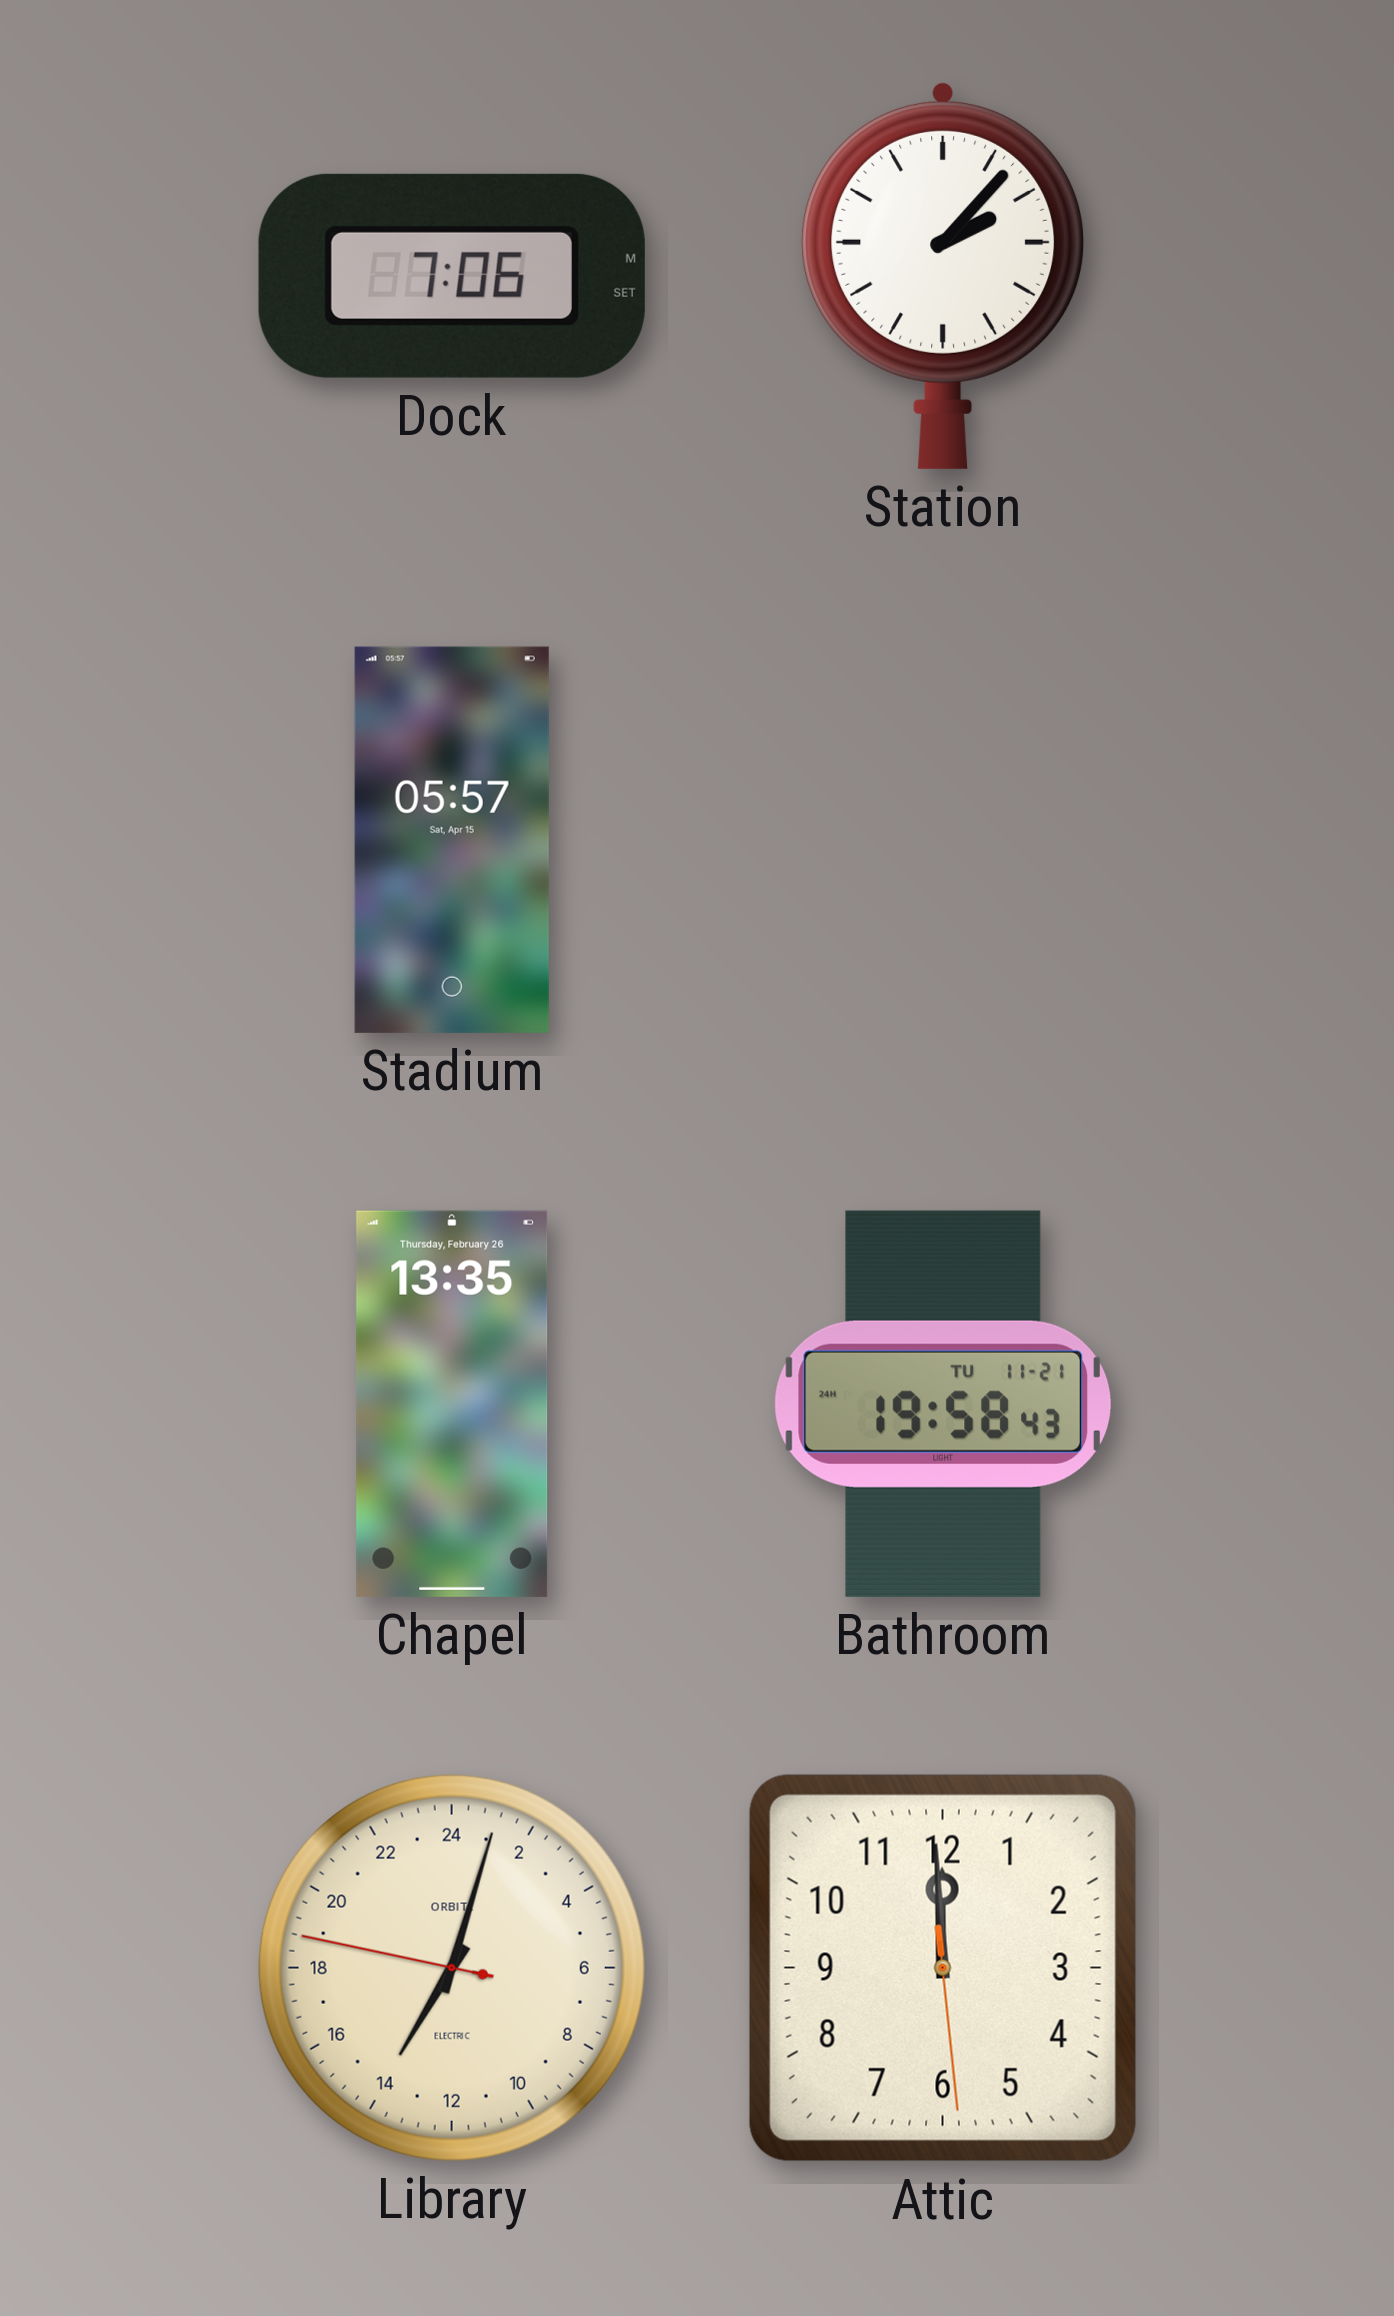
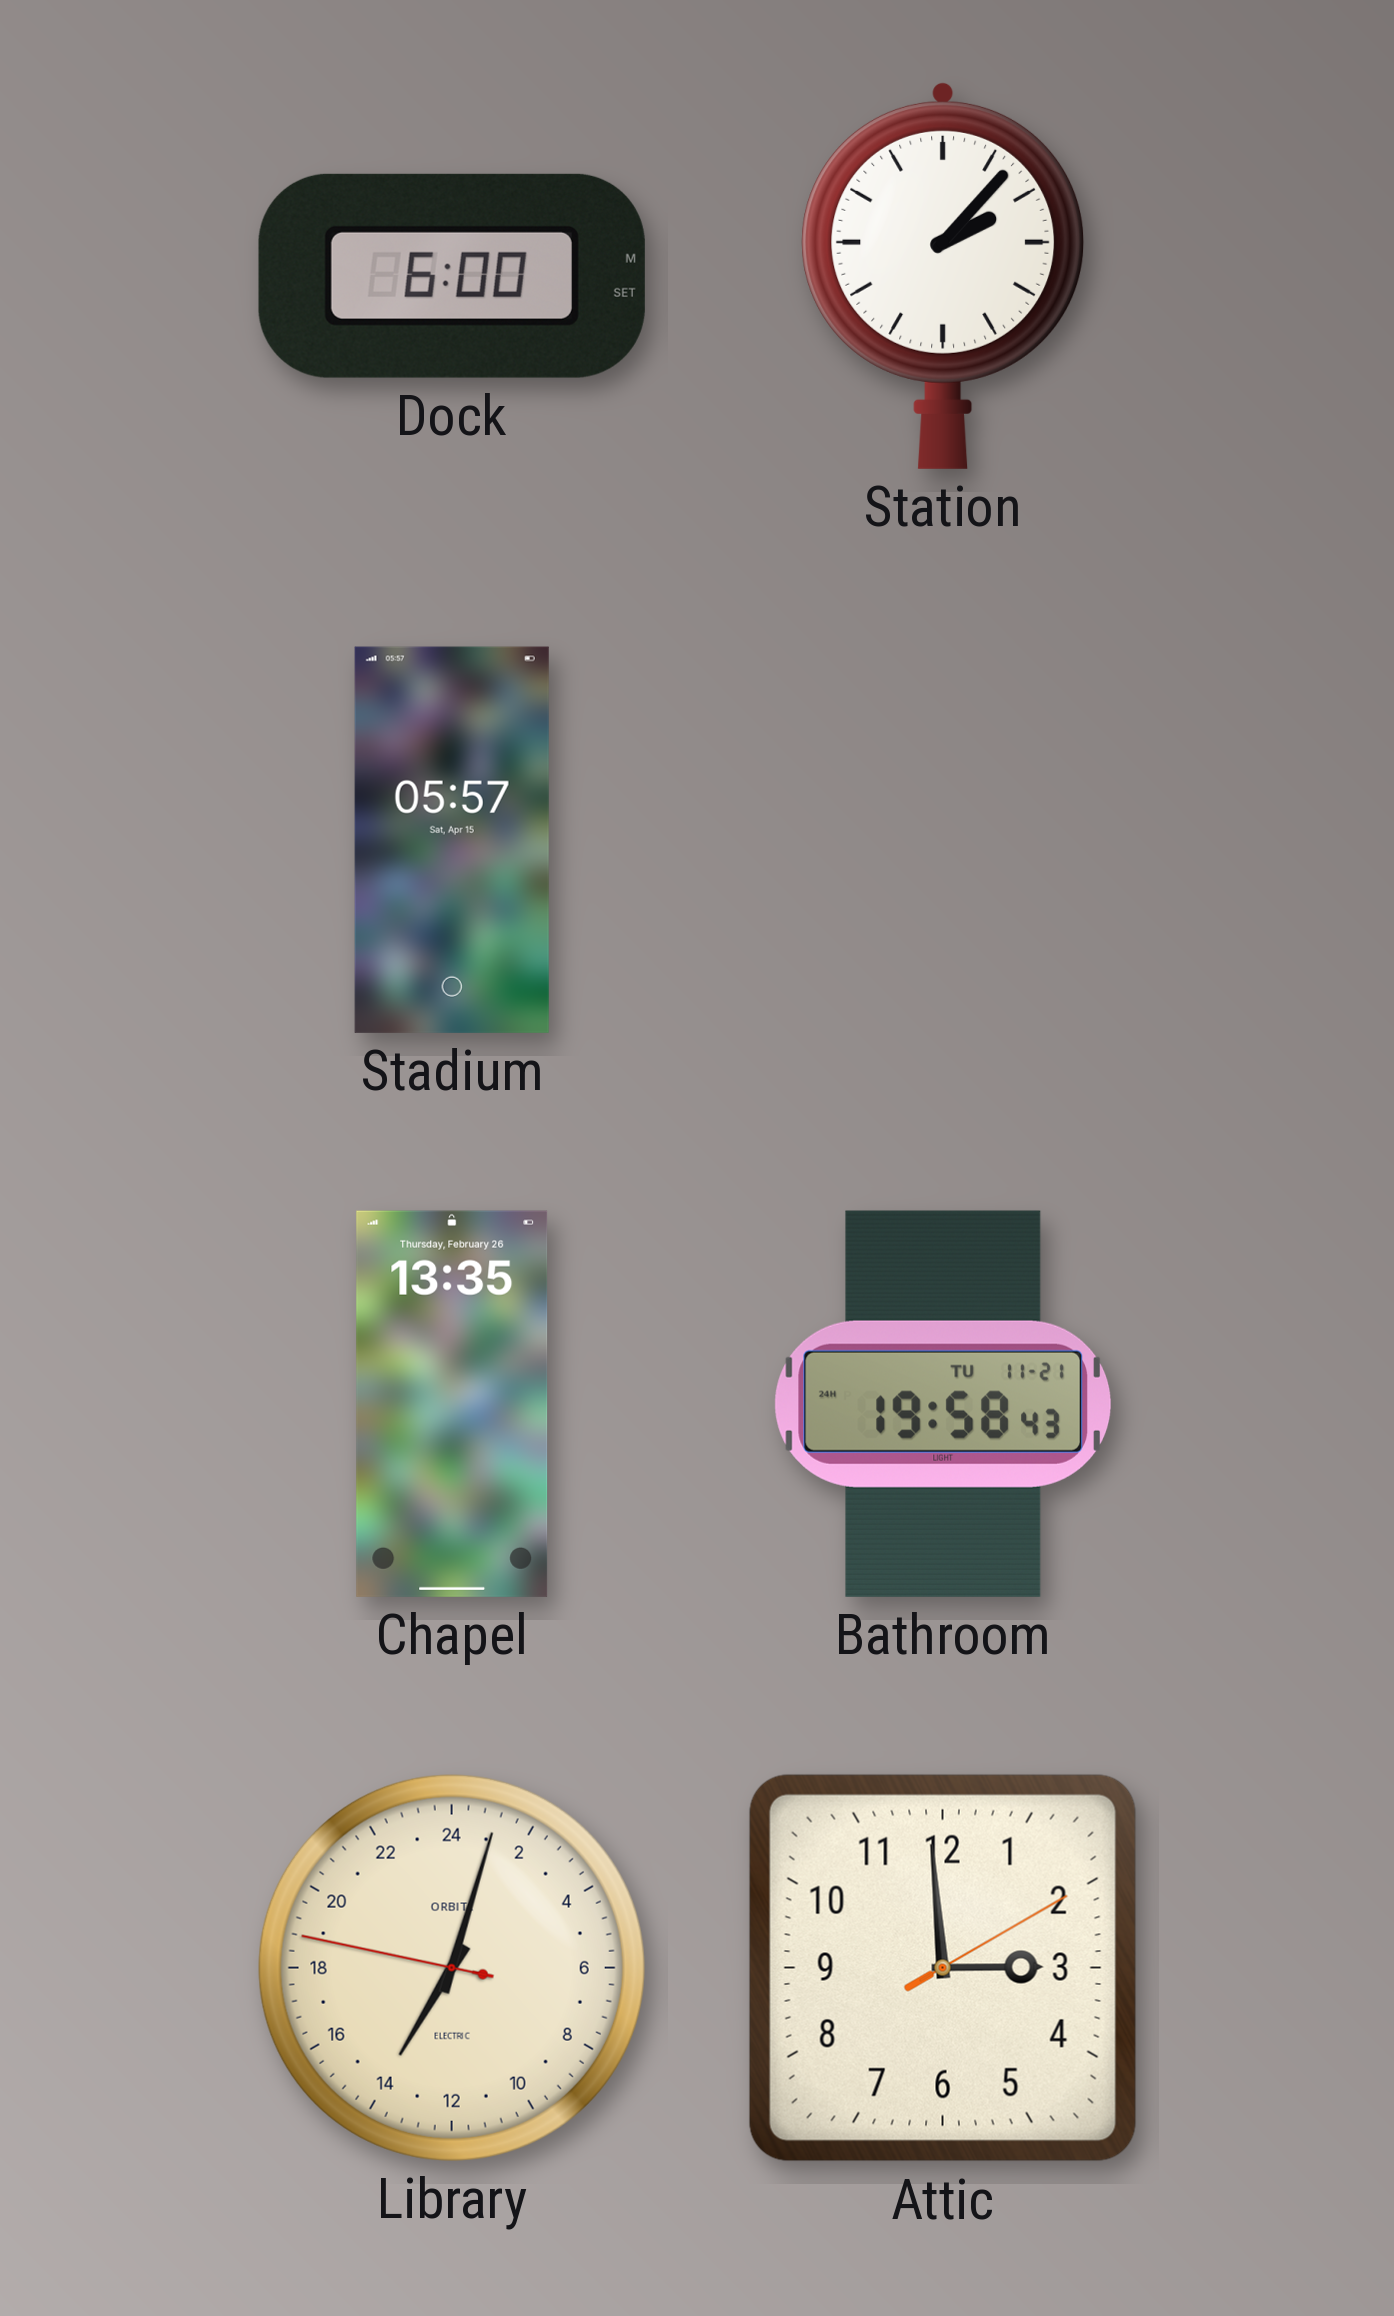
Dock: 7:06 -> 6:00 (452, 276)
Attic: 11:59 -> 2:59 (943, 1968)
